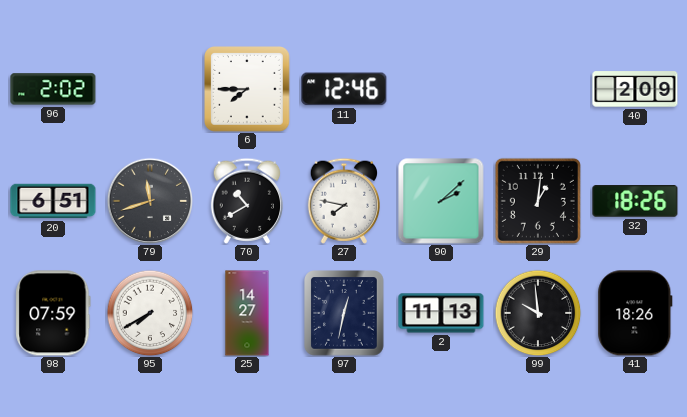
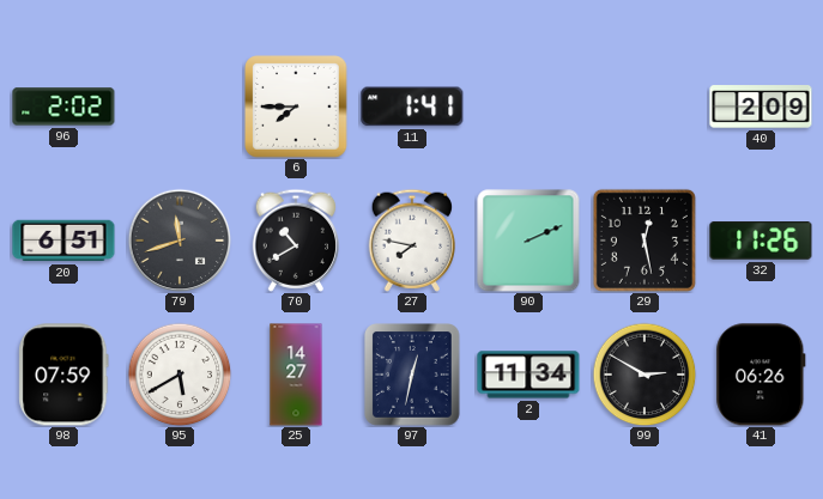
11: 12:46 -> 1:41 (412, 107)
90: 2:08 -> 2:11 (528, 241)
29: 1:01 -> 12:28 (645, 241)
32: 18:26 -> 11:26 (761, 241)
95: 7:40 -> 5:40 (180, 375)
2: 11:13 -> 11:34 (528, 375)
99: 9:59 -> 2:50 (645, 375)
41: 18:26 -> 06:26 (761, 375)
